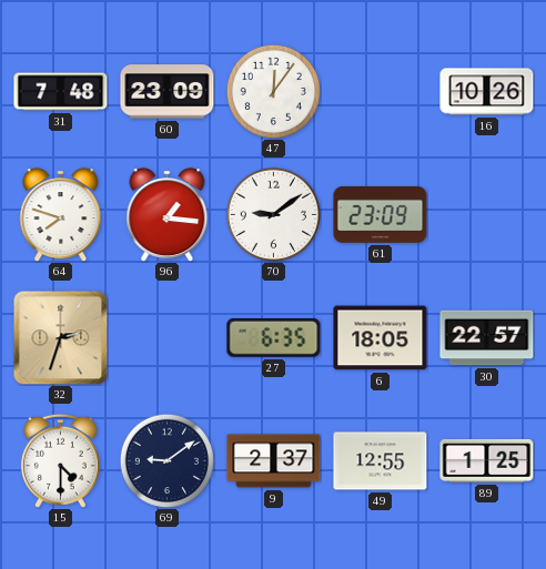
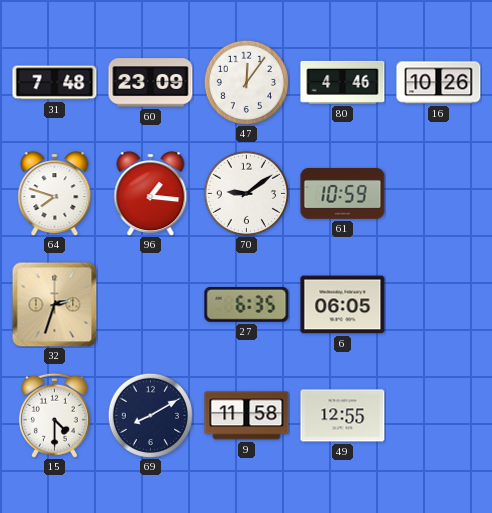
80: none -> 4:46 (343, 82)
61: 23:09 -> 10:59 (343, 193)
6: 18:05 -> 06:05 (343, 305)
30: 22:57 -> none (487, 338)
69: 9:09 -> 8:10 (150, 415)
9: 2:37 -> 11:58 (247, 416)
89: 1:25 -> none (487, 460)
